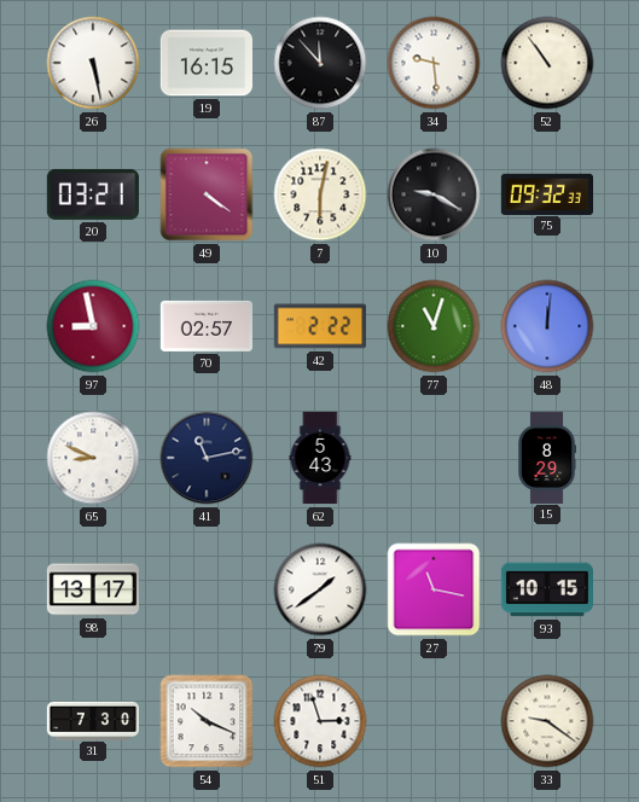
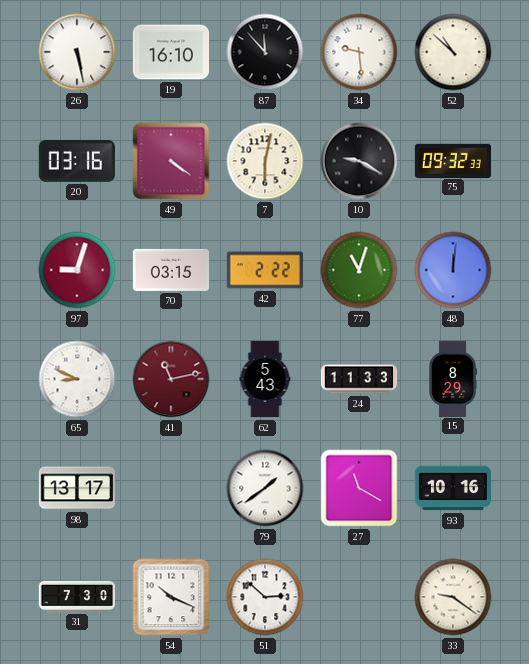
19: 16:15 -> 16:10 (170, 52)
52: 10:54 -> 10:52 (453, 52)
20: 03:21 -> 03:16 (77, 161)
97: 8:58 -> 9:03 (77, 270)
70: 02:57 -> 03:15 (170, 270)
41 dial: navy -> burgundy (171, 379)
24: none -> 11:33 (359, 379)
27: 11:17 -> 11:20 (359, 488)
93: 10:15 -> 10:16 (452, 488)
51: 2:57 -> 2:52 (265, 597)
